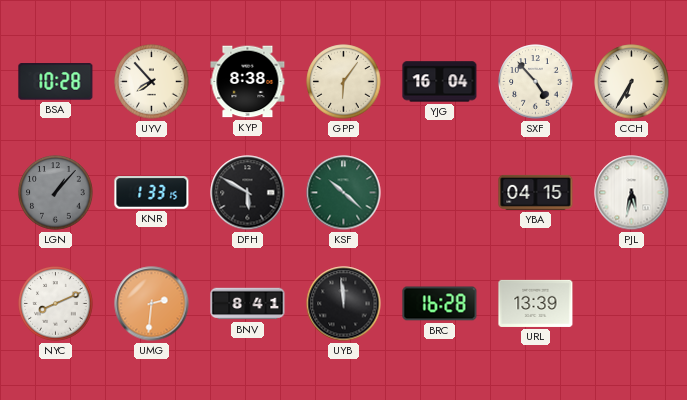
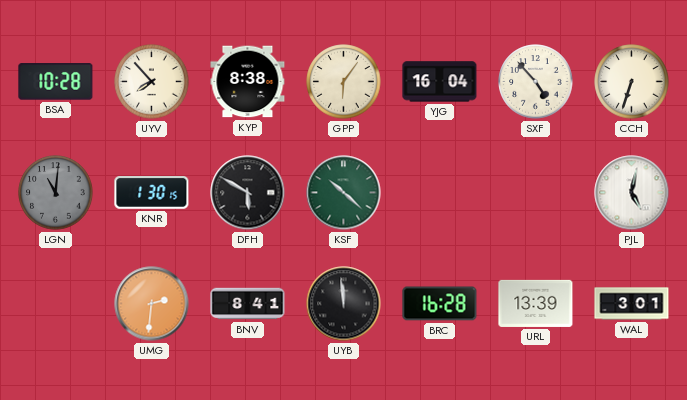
CCH: 6:35 -> 6:33 (632, 82)
LGN: 1:07 -> 11:01 (56, 193)
KNR: 1:33 -> 1:30 (152, 193)
YBA: 04:15 -> none (536, 192)
PJL: 5:32 -> 5:02 (632, 193)
NYC: 8:11 -> none (56, 304)
WAL: none -> 3:01 (632, 304)
